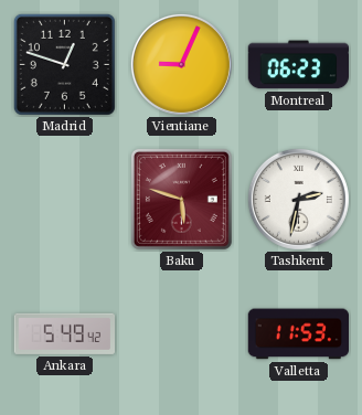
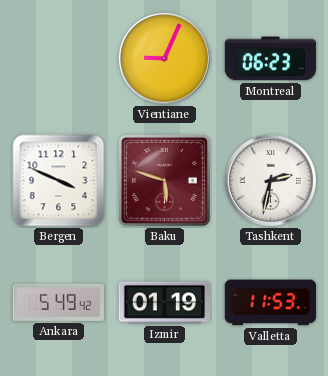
Madrid: 12:48 -> none (64, 64)
Bergen: none -> 3:49 (59, 181)
Izmir: none -> 01:19 (164, 303)
